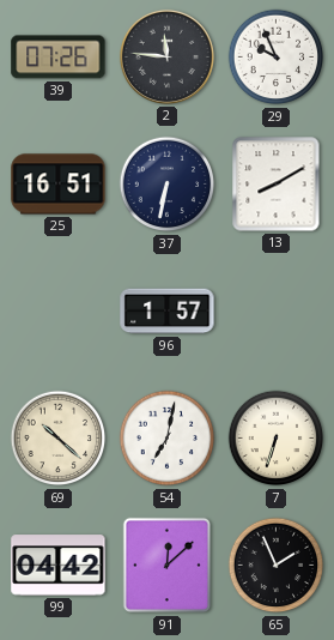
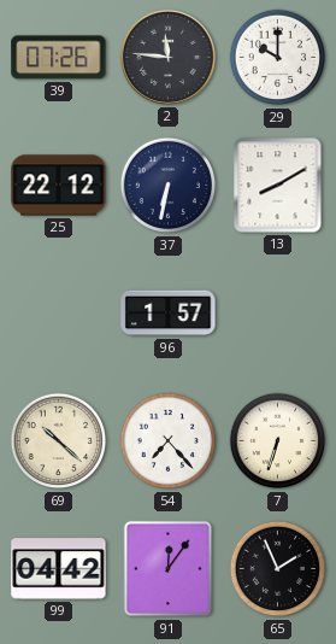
29: 9:56 -> 10:00 (278, 58)
25: 16:51 -> 22:12 (59, 186)
54: 7:02 -> 7:23 (169, 441)
91: 12:08 -> 12:06 (169, 569)
